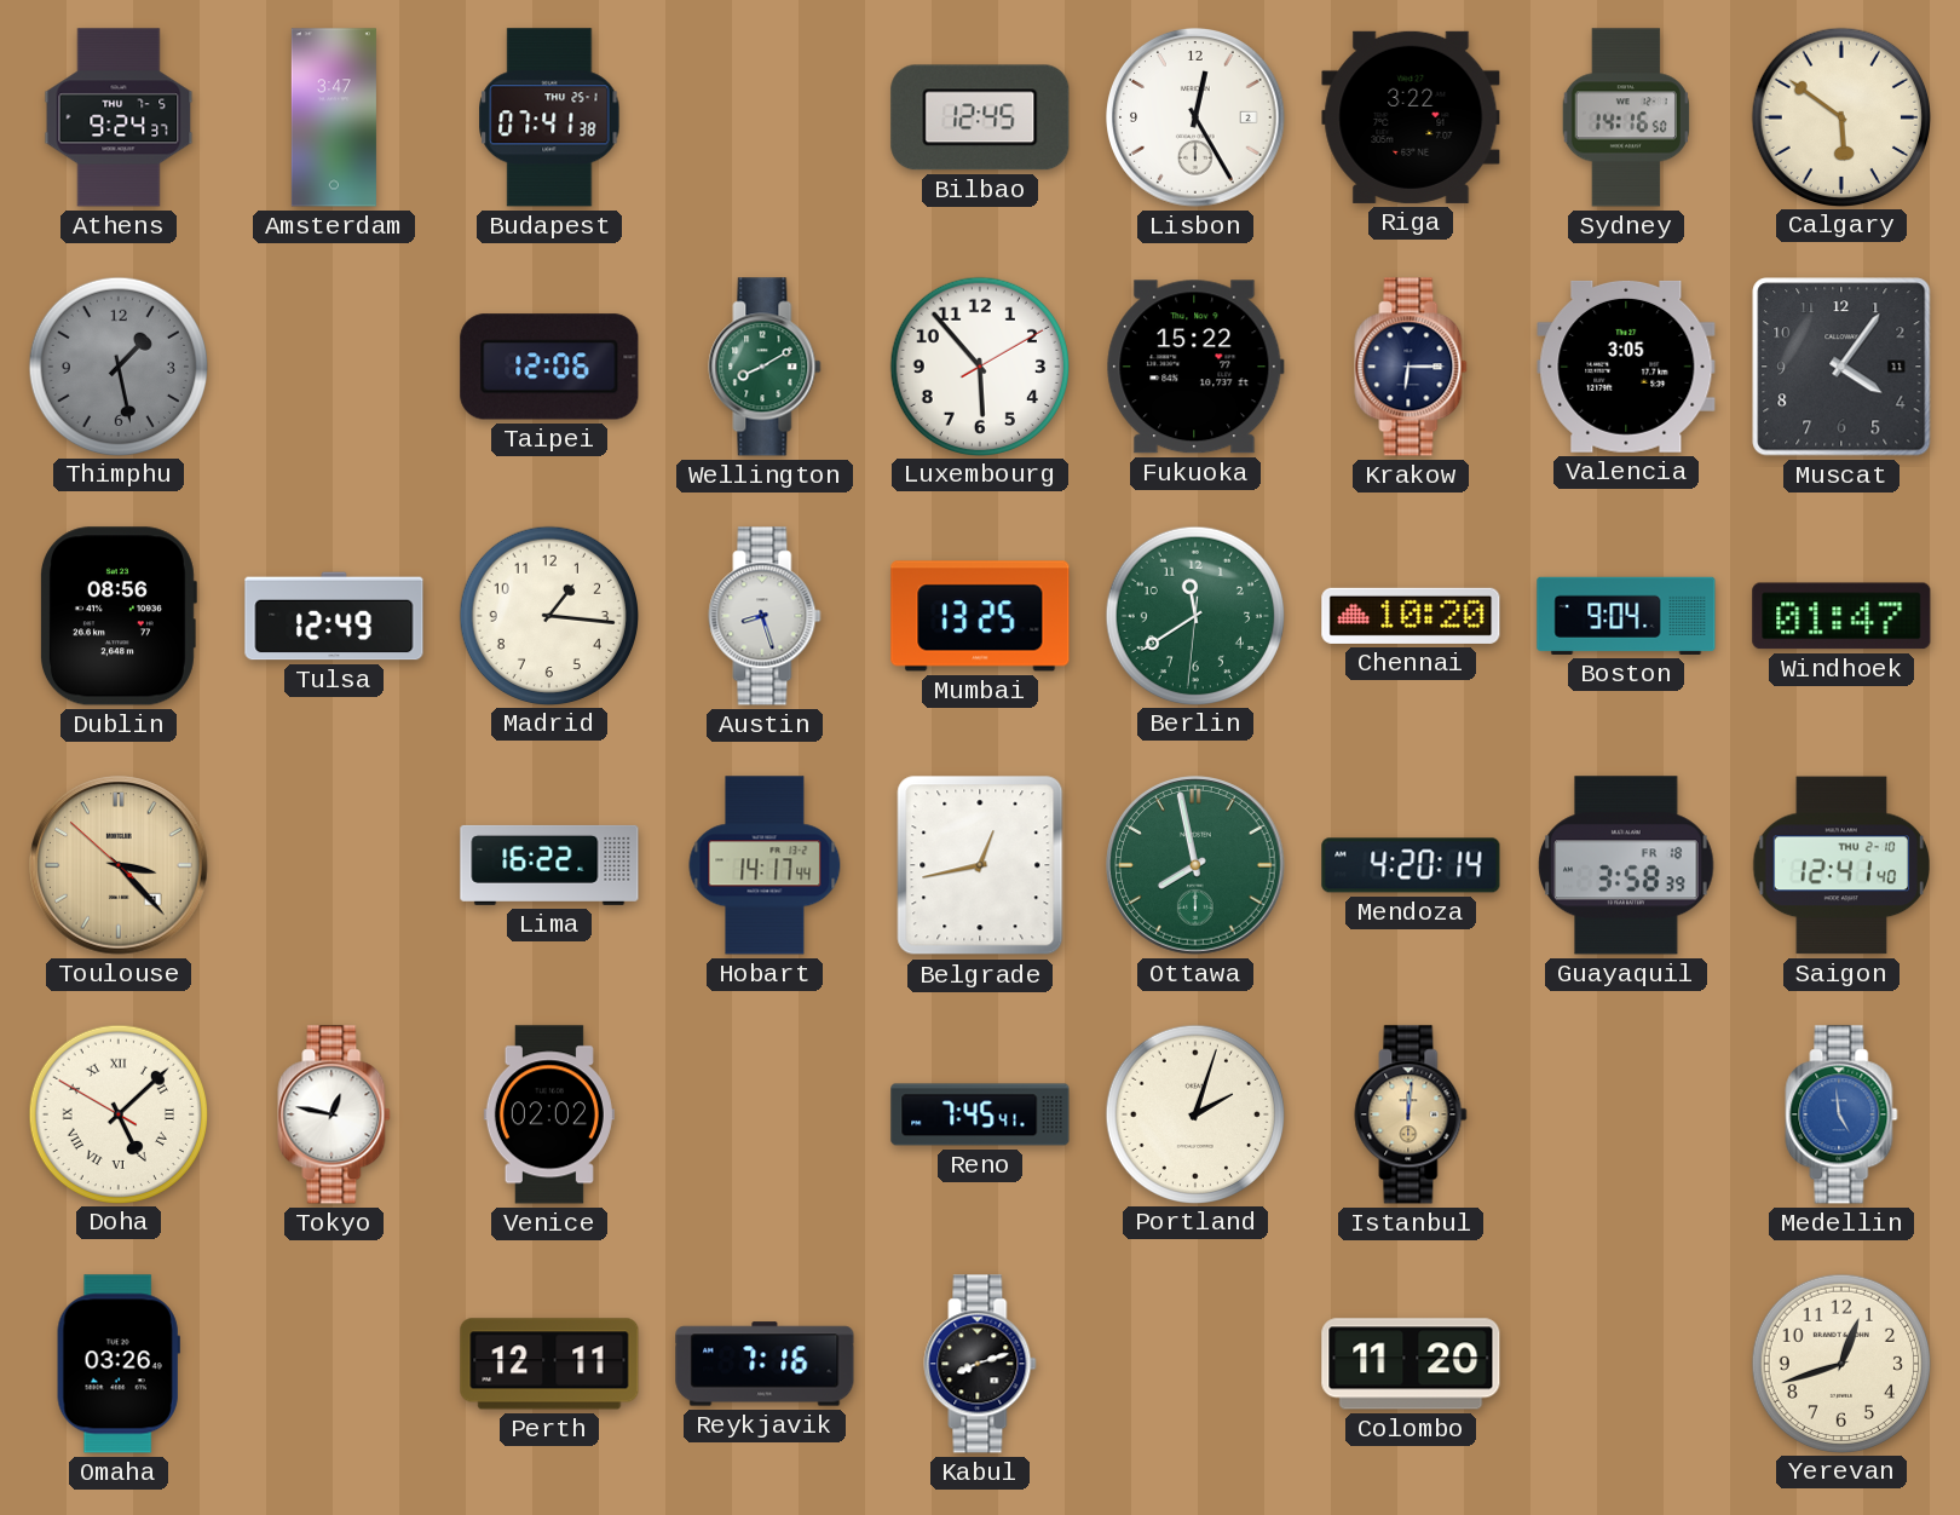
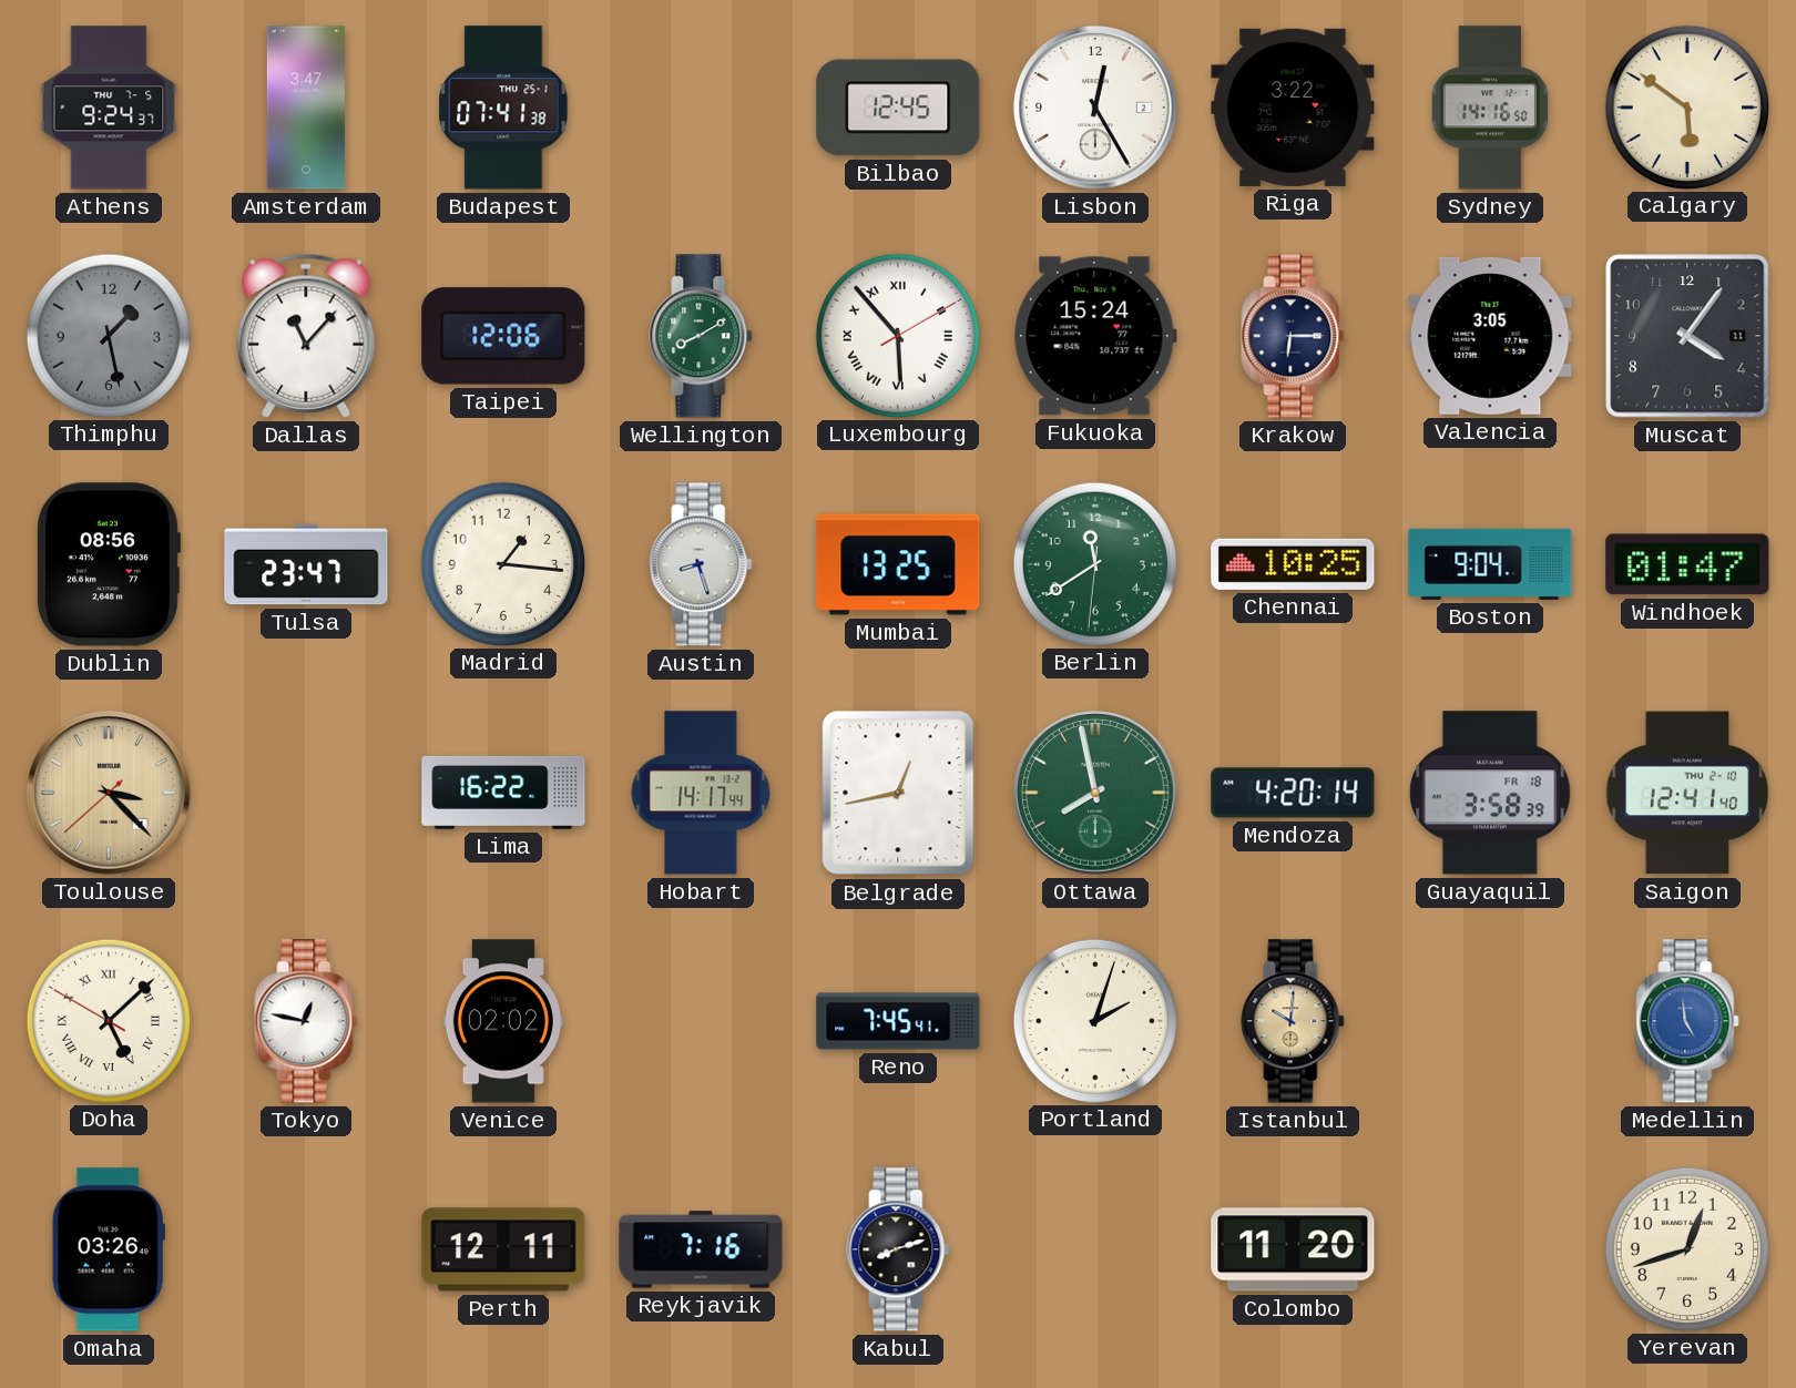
Dallas: none -> 11:07 (306, 336)
Luxembourg numerals: Arabic -> Roman (897, 335)
Fukuoka: 15:22 -> 15:24 (1095, 336)
Tulsa: 12:49 -> 23:47 (306, 564)
Chennai: 10:20 -> 10:25 (1293, 564)
Toulouse: 3:22:52 -> 3:22:38 (109, 793)
Istanbul: 12:01 -> 10:01 (1293, 1021)
